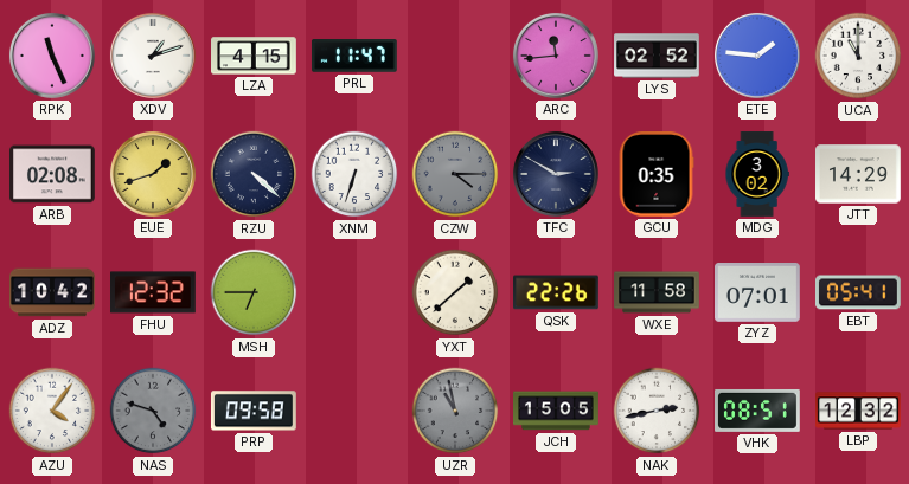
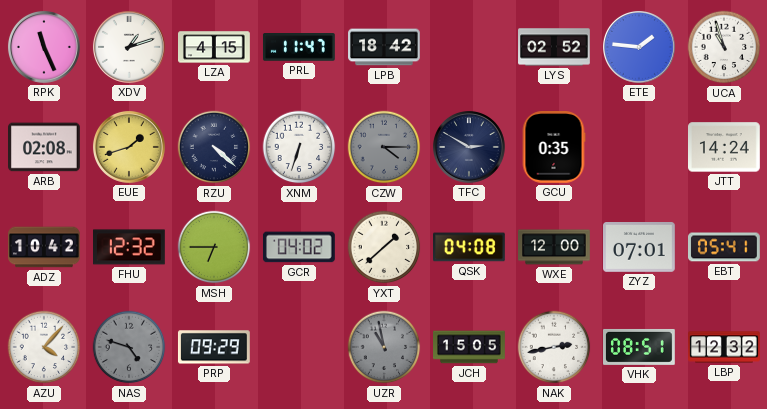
LPB: none -> 18:42 (384, 47)
ARC: 11:44 -> none (556, 56)
UCA: 11:00 -> 10:57 (724, 47)
MDG: 3:02 -> none (757, 174)
JTT: 14:29 -> 14:24 (725, 147)
GCR: none -> 04:02 (299, 247)
QSK: 22:26 -> 04:08 (470, 247)
WXE: 11:58 -> 12:00 (554, 247)
AZU: 4:06 -> 4:07 (44, 347)
PRP: 09:58 -> 09:29 (214, 347)
